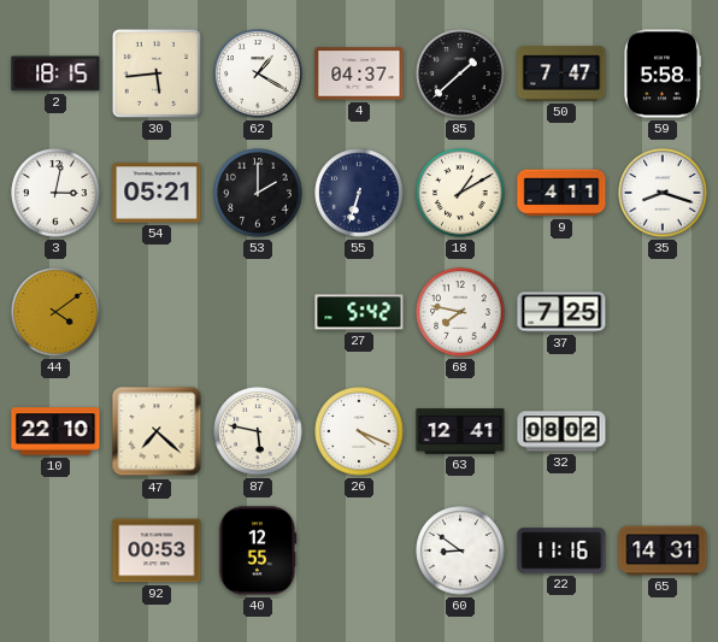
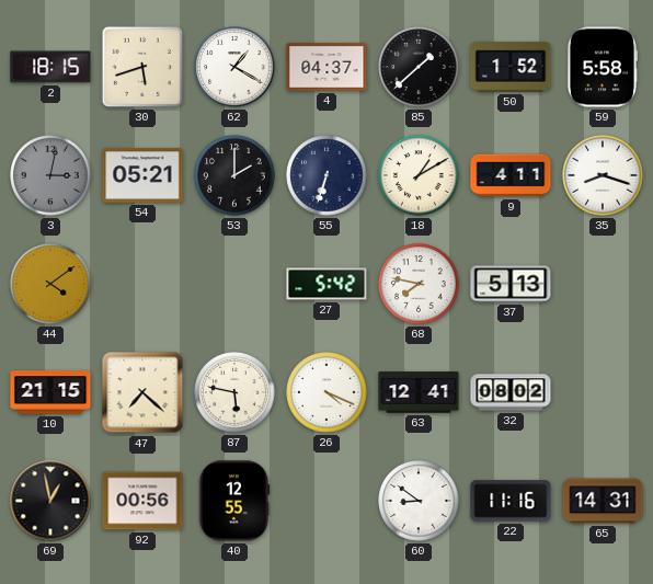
30: 5:44 -> 5:42 (142, 67)
50: 7:47 -> 1:52 (511, 67)
3 dial: white -> grey (50, 175)
37: 7:25 -> 5:13 (511, 284)
10: 22:10 -> 21:15 (50, 392)
69: none -> 12:58 (50, 501)
92: 00:53 -> 00:56 (142, 501)
